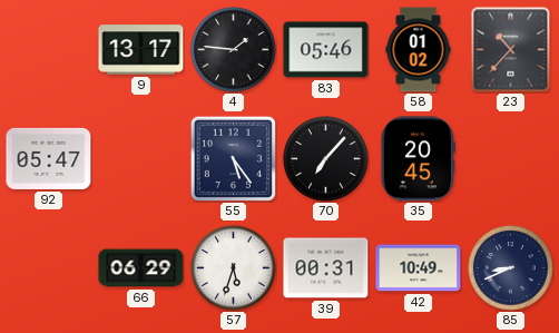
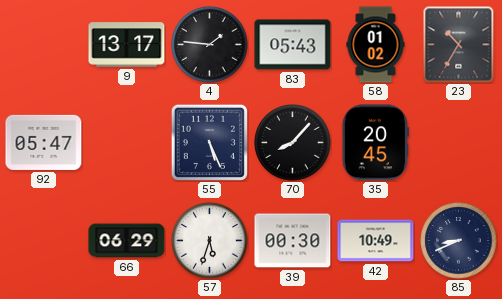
83: 05:46 -> 05:43 (293, 45)
23: 10:37 -> 10:35 (459, 45)
55: 5:24 -> 5:26 (209, 142)
70: 7:07 -> 8:07 (293, 143)
39: 00:31 -> 00:30 (293, 241)
